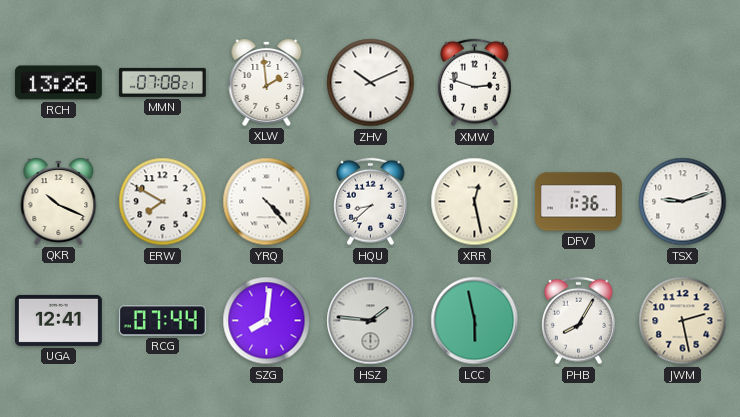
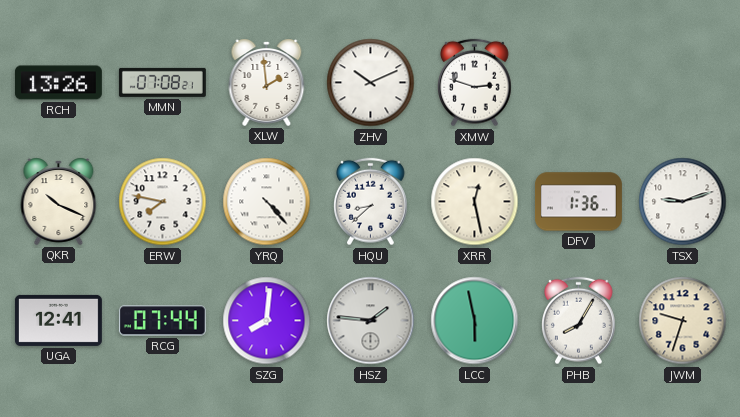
ERW: 7:50 -> 7:47 (163, 202)
JWM: 2:28 -> 9:33 (683, 321)
